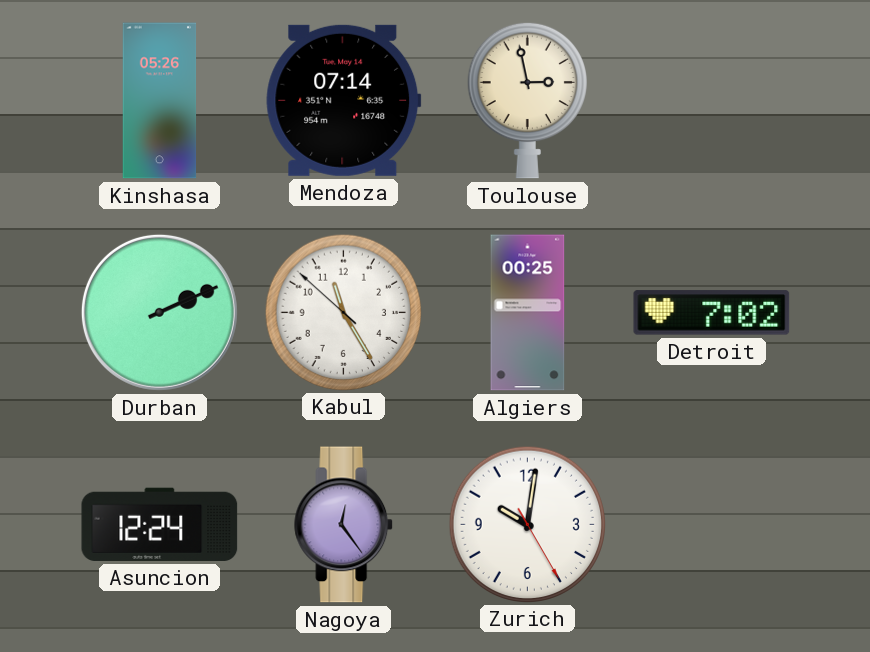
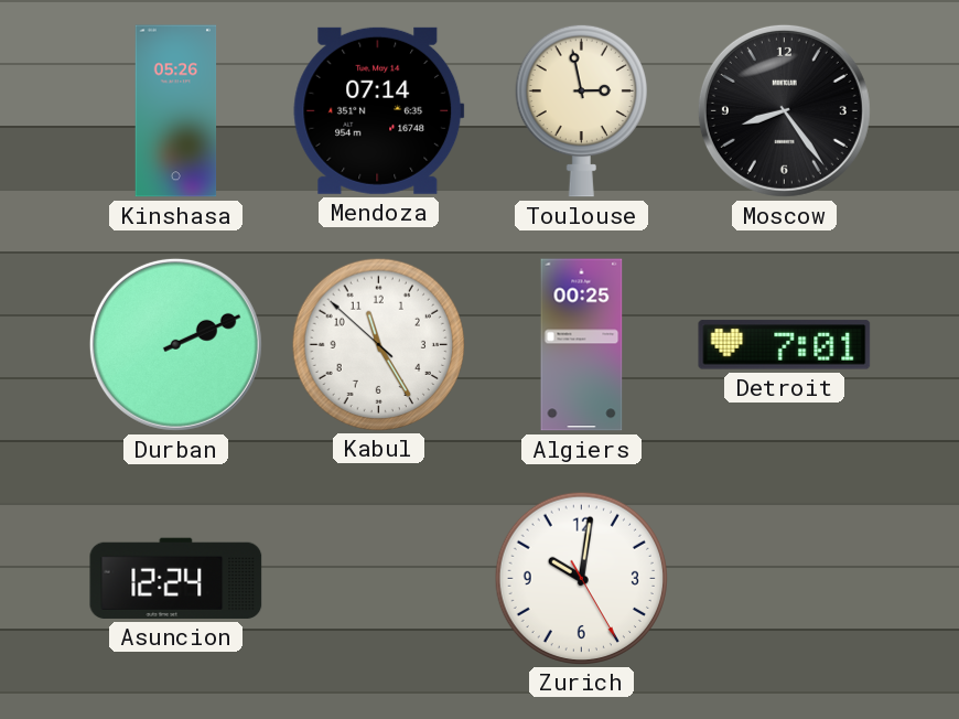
Moscow: none -> 8:24 (784, 110)
Detroit: 7:02 -> 7:01 (785, 345)
Nagoya: 12:24 -> none (344, 525)
